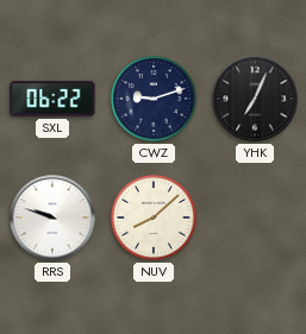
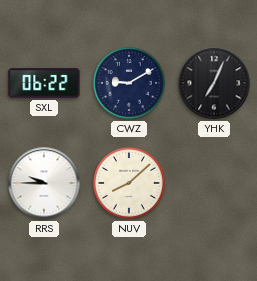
CWZ: 9:12 -> 9:10 (130, 84)
RRS: 9:48 -> 9:45 (44, 183)
